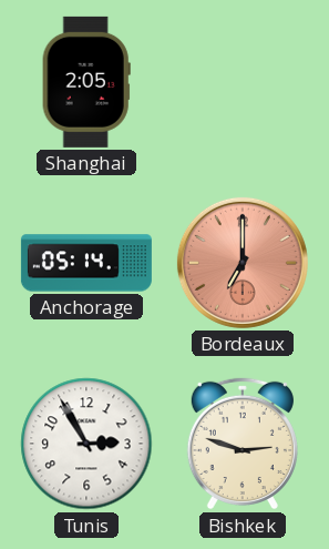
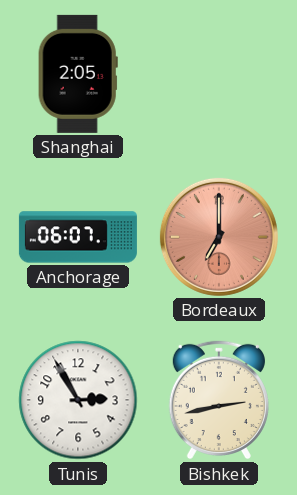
Anchorage: 05:14 -> 06:07 (78, 237)
Bishkek: 2:48 -> 2:43 (219, 400)
